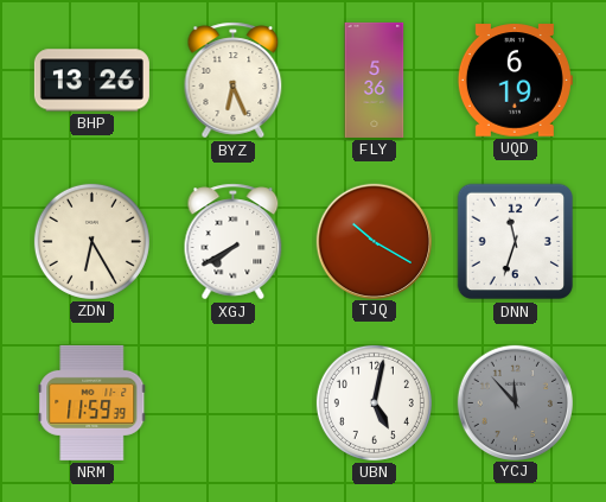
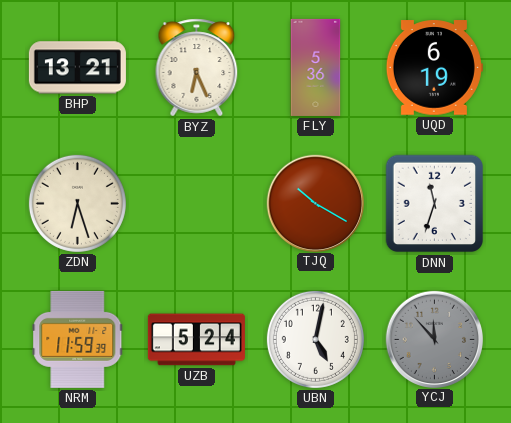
BHP: 13:26 -> 13:21 (77, 68)
ZDN: 6:25 -> 6:27 (77, 203)
XGJ: 7:40 -> none (234, 242)
UZB: none -> 5:24 (196, 340)
